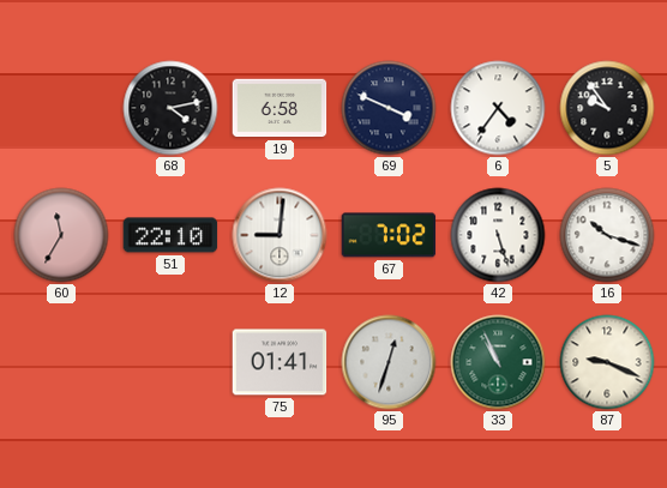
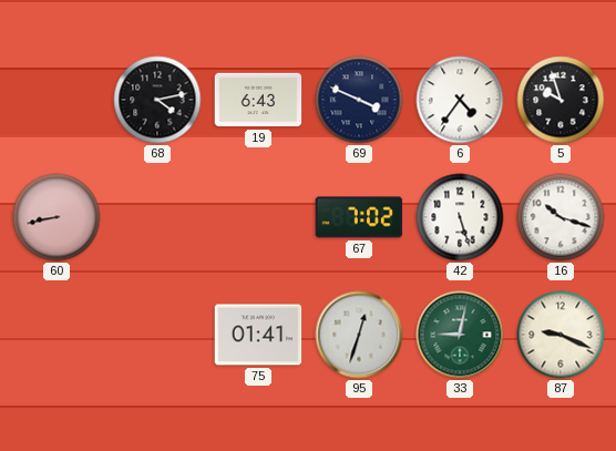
19: 6:58 -> 6:43 (258, 100)
5: 9:54 -> 9:57 (561, 100)
60: 11:35 -> 8:43 (57, 217)
51: 22:10 -> none (170, 235)
12: 9:01 -> none (280, 235)
33: 10:56 -> 9:02 (460, 335)
